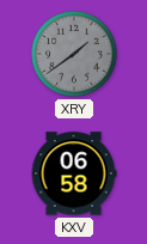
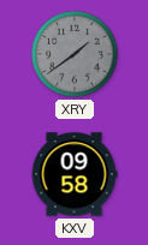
KXV: 06:58 -> 09:58 (75, 174)
